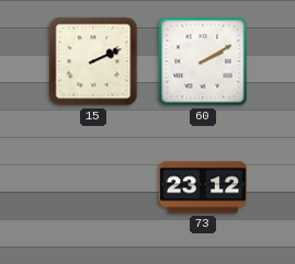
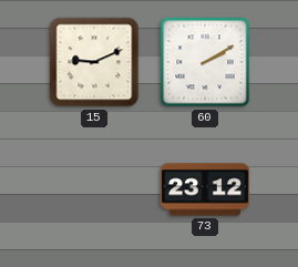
15: 2:11 -> 9:11 (94, 62)
